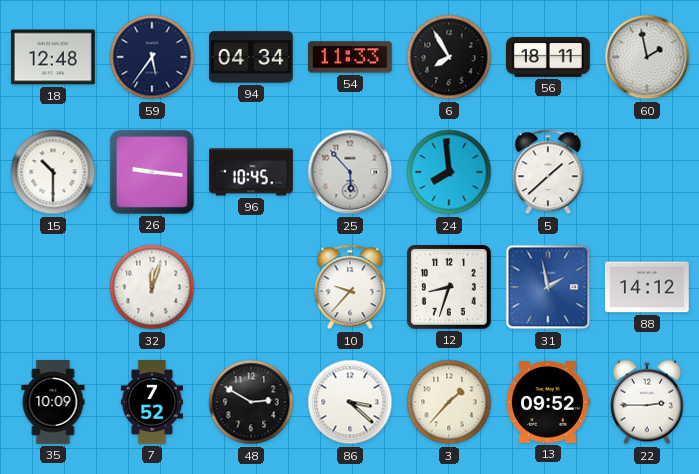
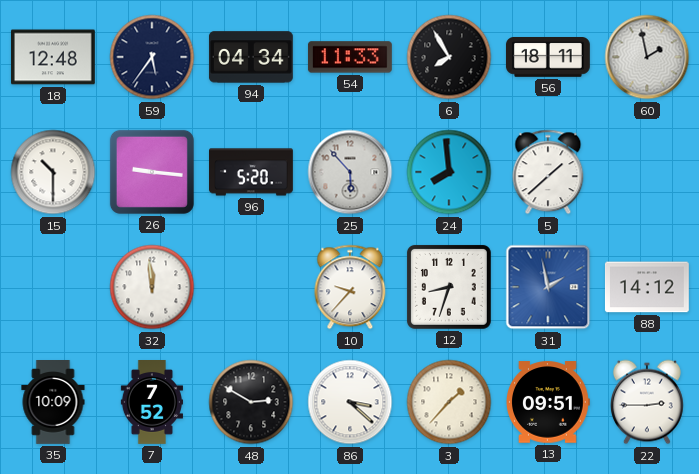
96: 10:45 -> 5:20 (252, 172)
32: 12:03 -> 11:59 (152, 287)
13: 09:52 -> 09:51 (548, 402)
